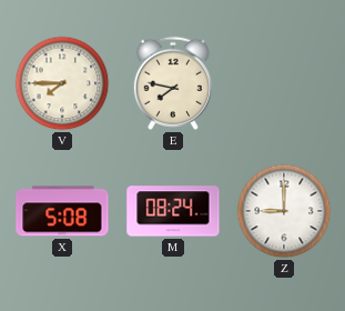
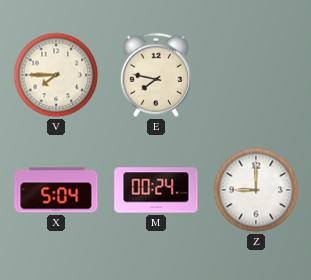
X: 5:08 -> 5:04 (56, 190)
M: 08:24 -> 00:24 (156, 190)
